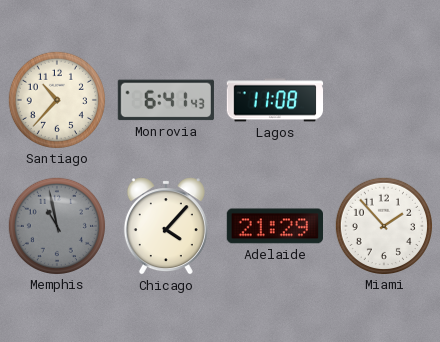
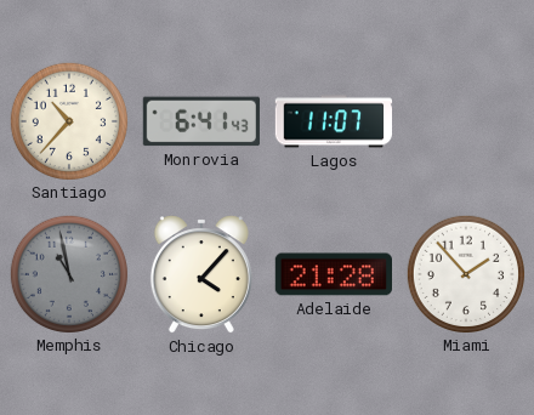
Lagos: 11:08 -> 11:07 (333, 121)
Adelaide: 21:29 -> 21:28 (333, 274)
